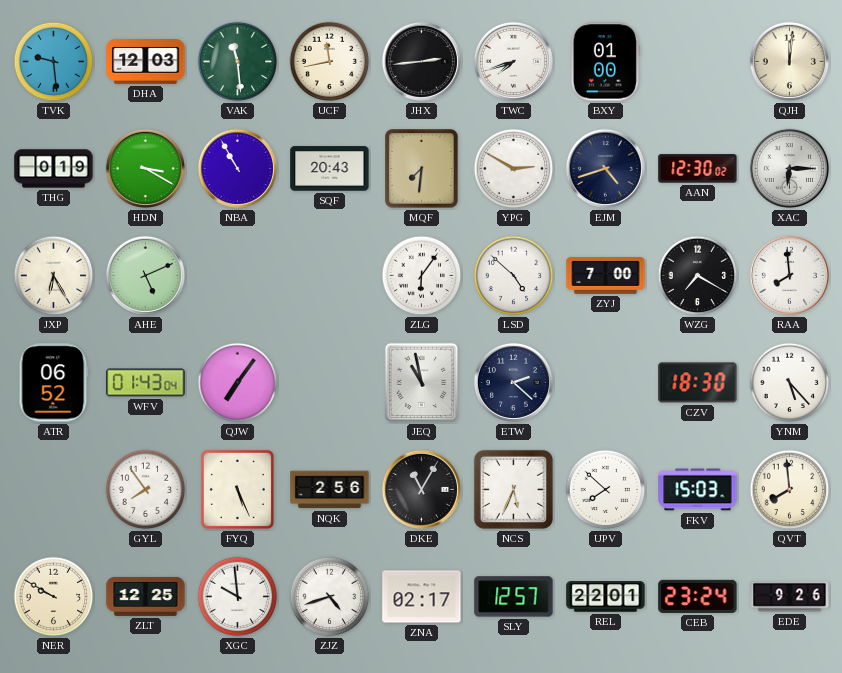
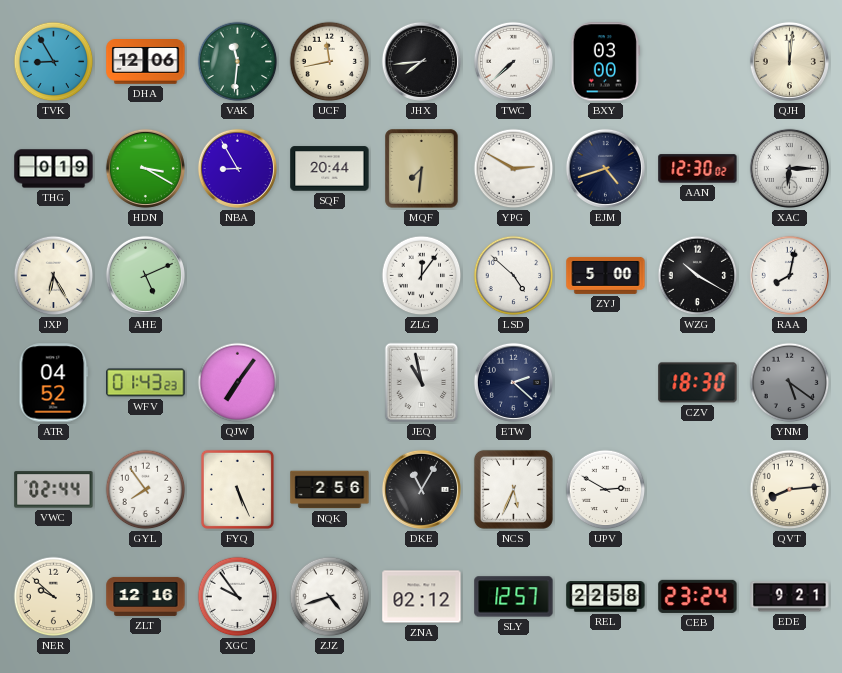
TVK: 9:29 -> 8:55 (54, 62)
DHA: 12:03 -> 12:06 (146, 62)
VAK: 11:29 -> 11:31 (238, 62)
JHX: 2:44 -> 7:44 (421, 61)
TWC: 7:42 -> 7:38 (513, 61)
BXY: 01:00 -> 03:00 (605, 62)
NBA: 10:55 -> 8:55 (237, 168)
SQF: 20:43 -> 20:44 (330, 169)
ZLG: 6:06 -> 12:06 (422, 276)
ZYJ: 7:00 -> 5:00 (606, 275)
WZG: 7:20 -> 10:20 (698, 276)
RAA: 7:59 -> 8:02 (789, 275)
ATR: 06:52 -> 04:52 (54, 383)
WFV: 01:43:04 -> 01:43:23 (146, 383)
YNM: 5:23 -> 5:21 (790, 383)
YNM dial: white -> grey (790, 383)
VWC: none -> 02:44 (54, 490)
UPV: 7:52 -> 2:50 (606, 490)
FKV: 15:03 -> none (698, 490)
QVT: 7:59 -> 8:14 (790, 490)
NER: 9:50 -> 9:52 (54, 597)
ZLT: 12:25 -> 12:16 (146, 596)
XGC: 9:59 -> 9:54 (238, 597)
ZNA: 02:17 -> 02:12 (422, 597)
REL: 22:01 -> 22:58 (606, 597)
EDE: 9:26 -> 9:21 (790, 597)
